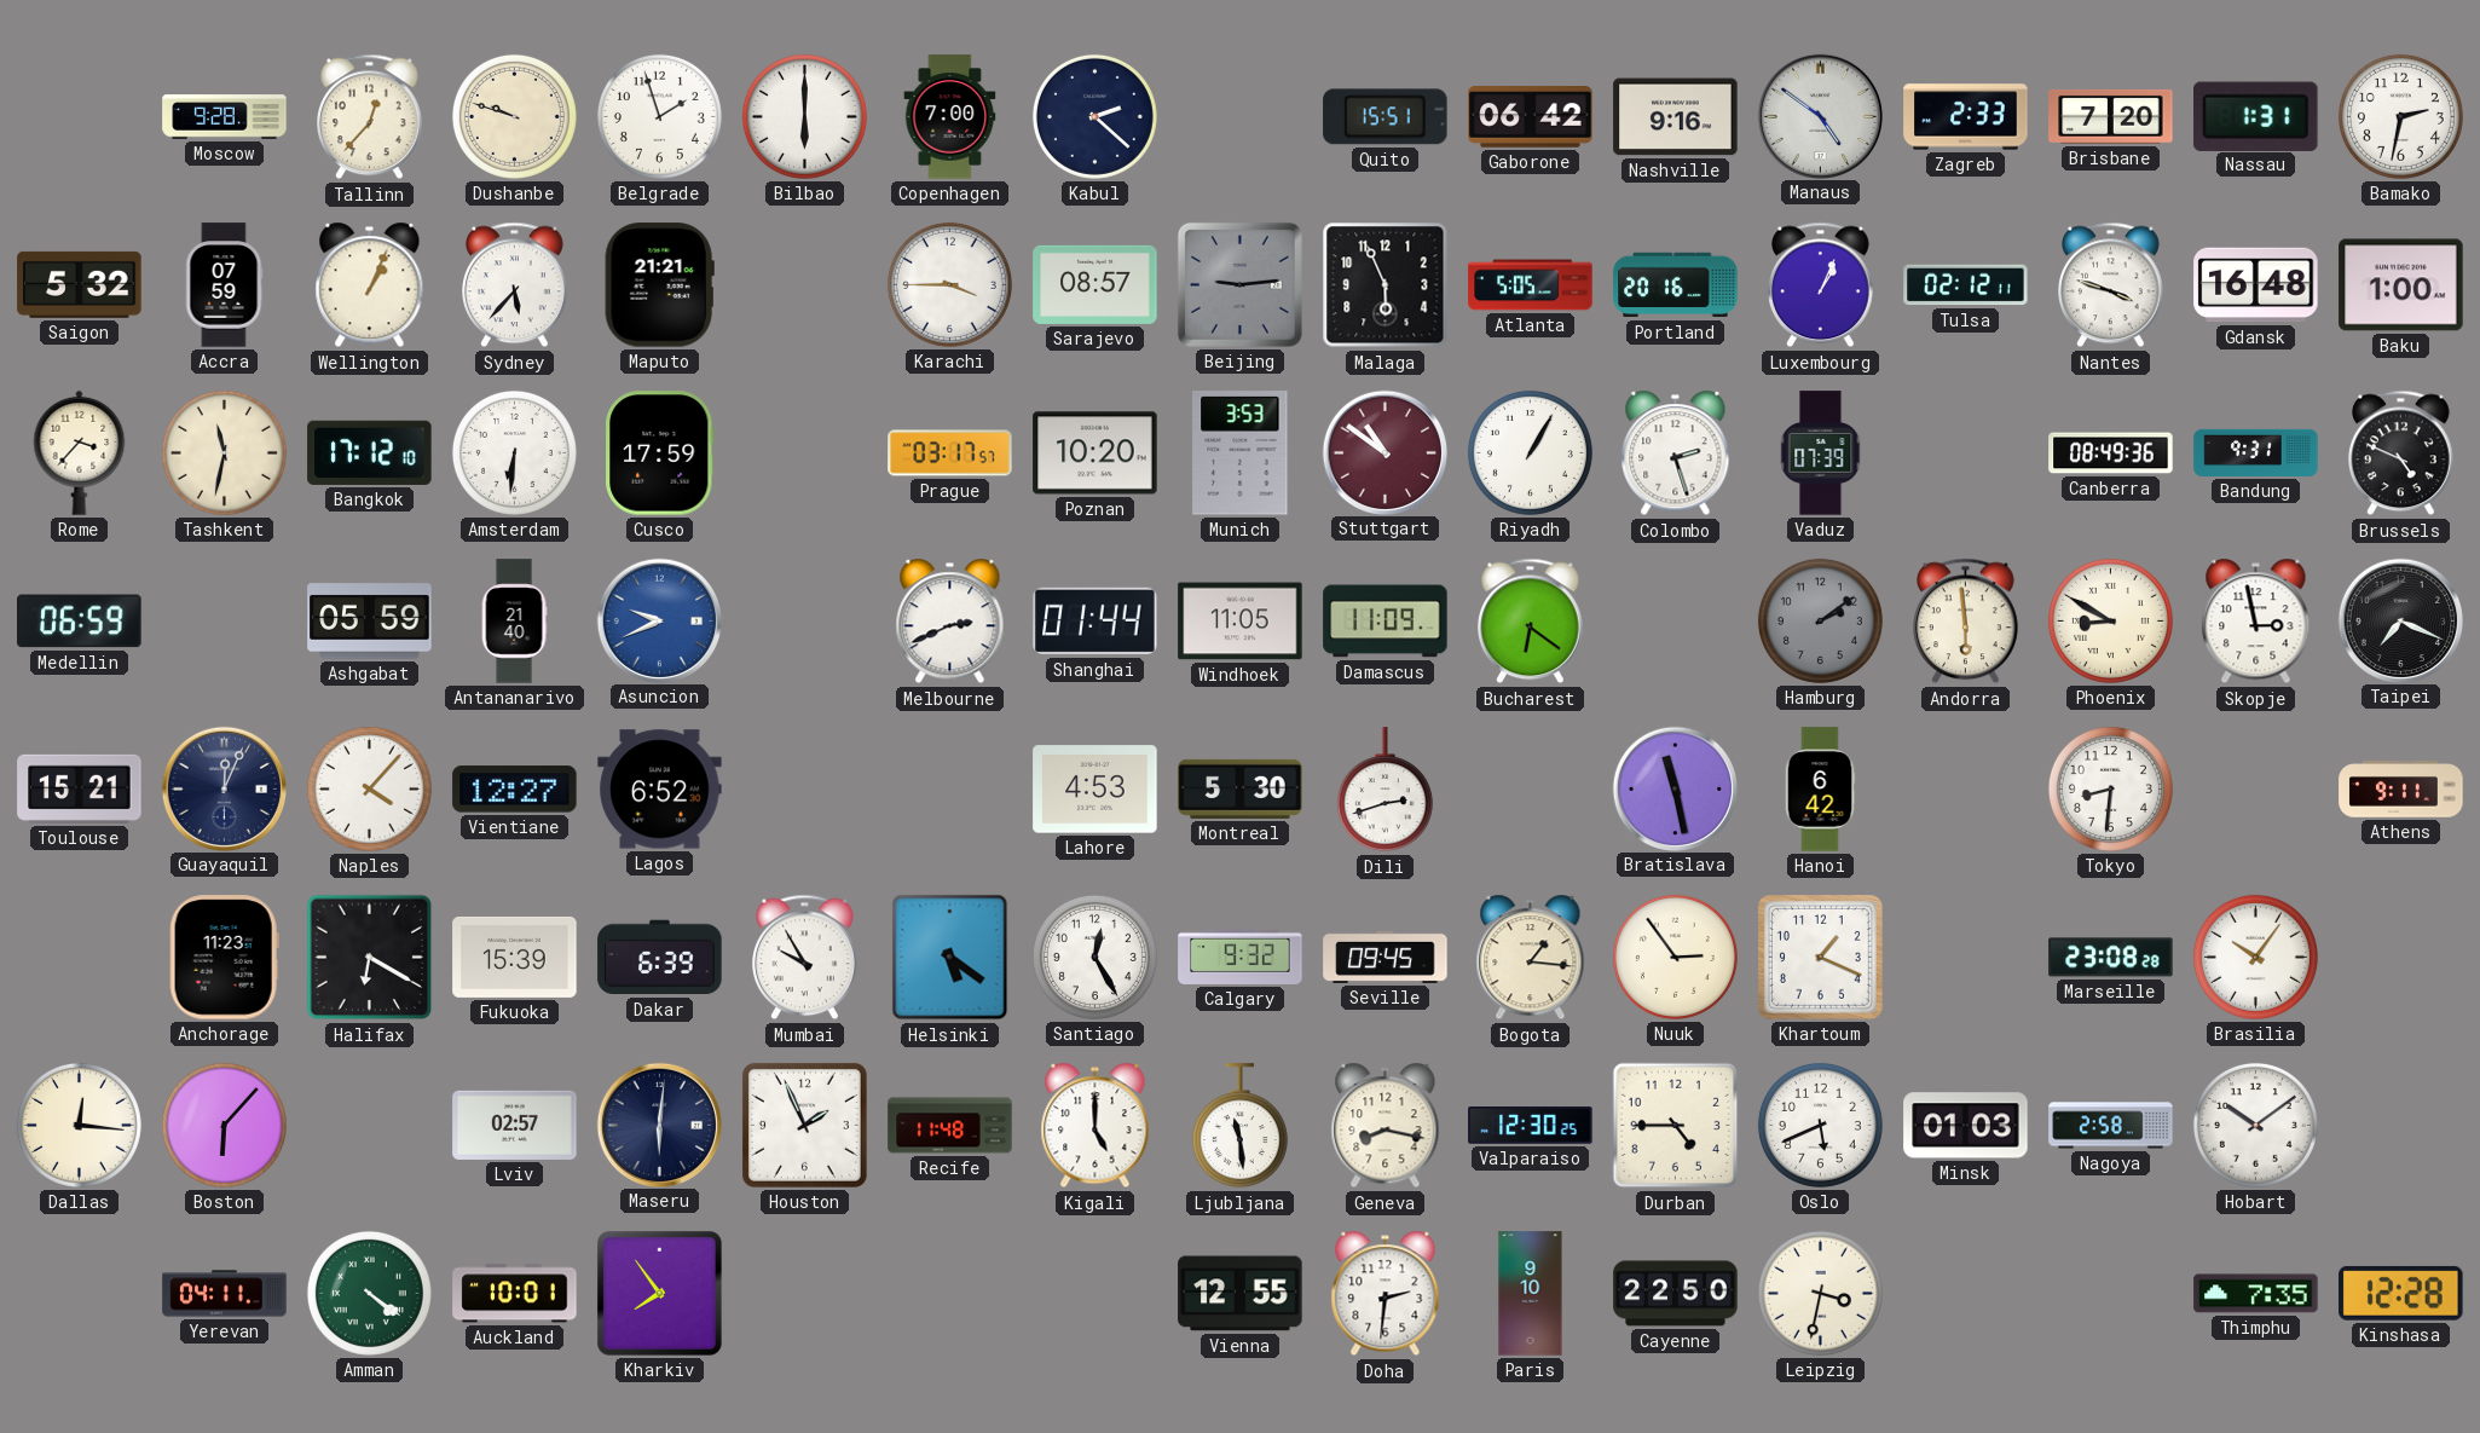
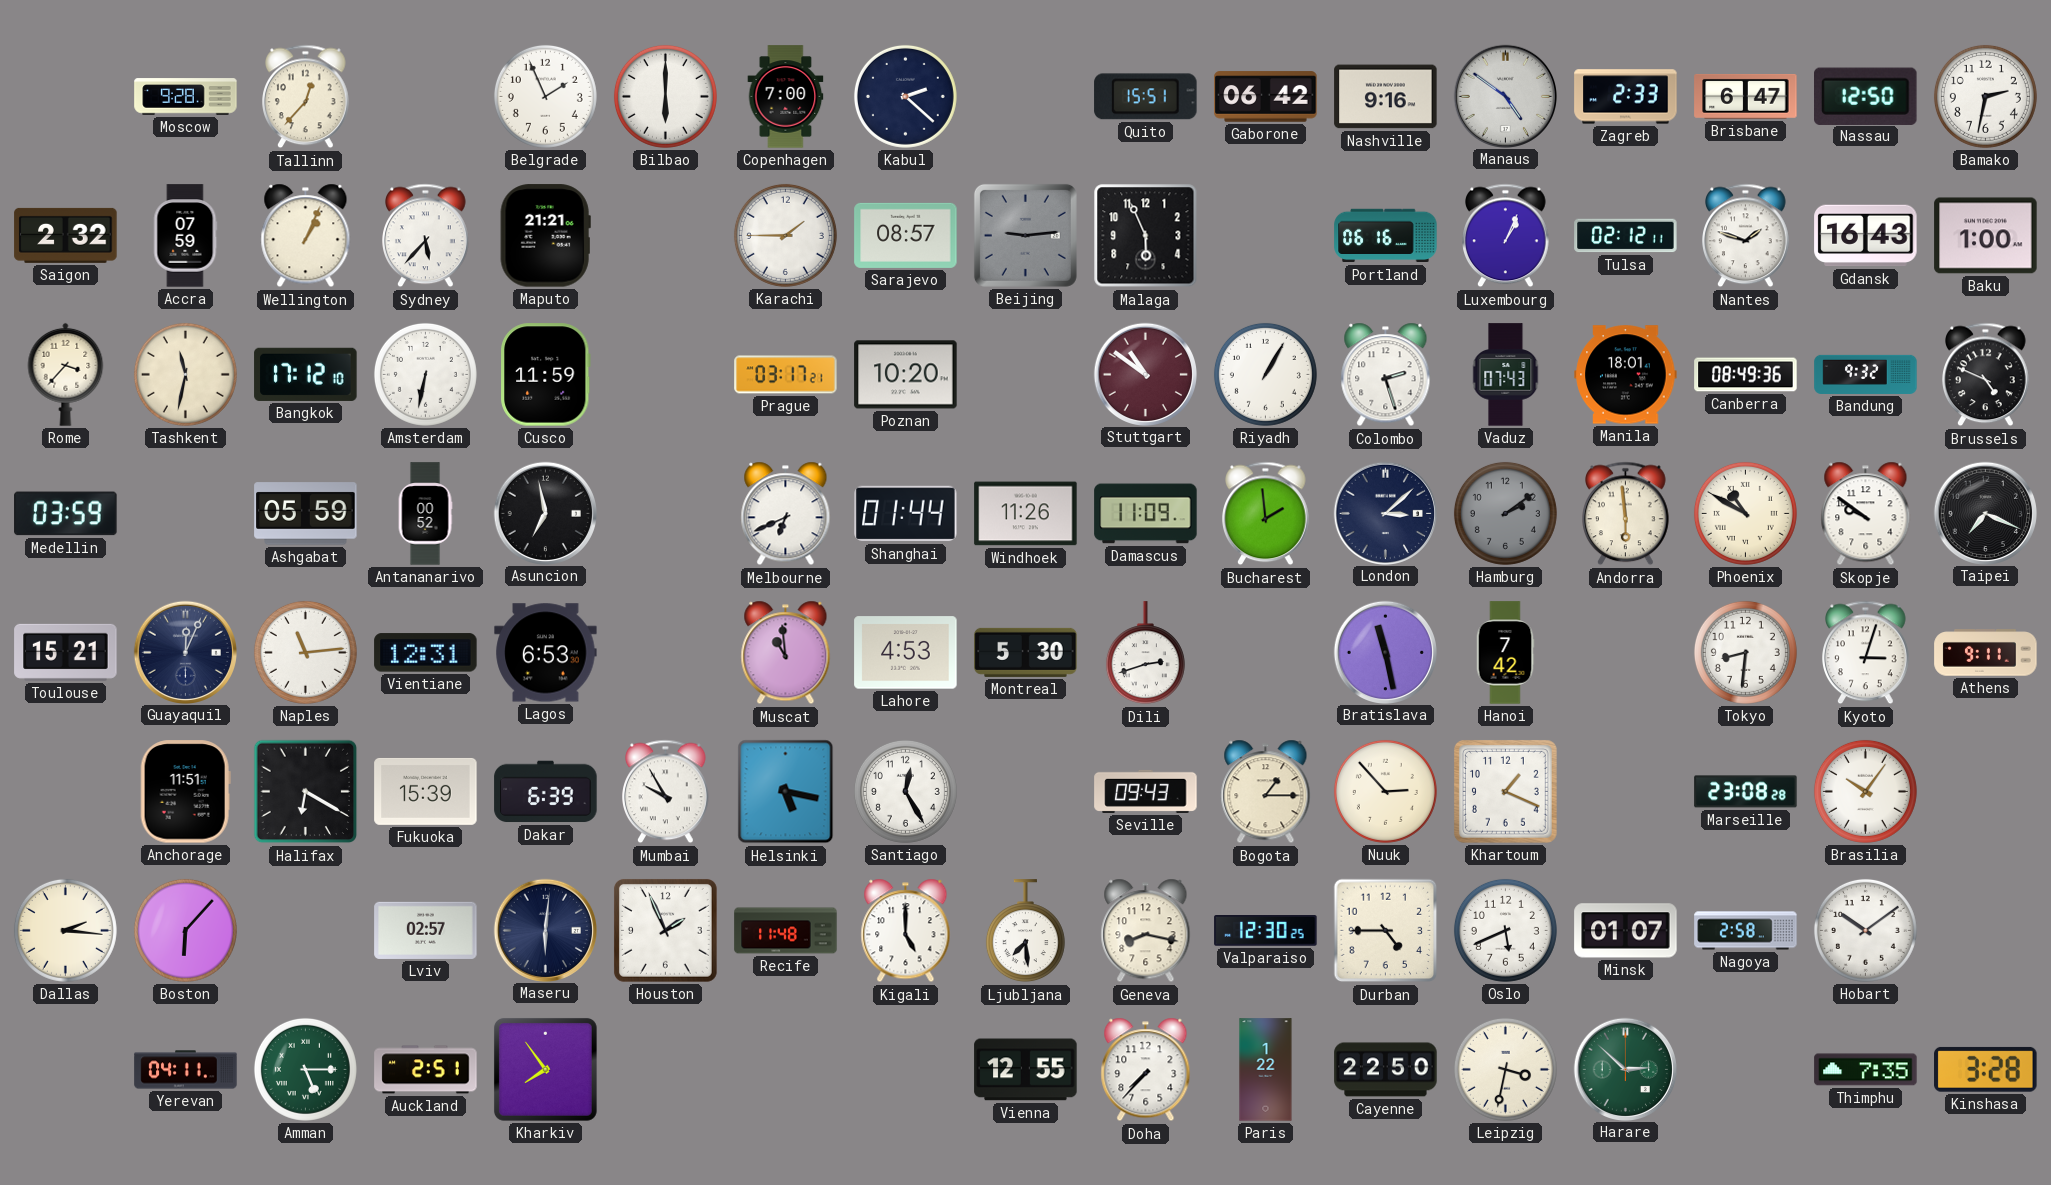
Dushanbe: 9:48 -> none (514, 116)
Belgrade: 1:57 -> 1:56 (545, 96)
Brisbane: 7:20 -> 6:47 (1746, 96)
Nassau: 1:31 -> 12:50 (1866, 96)
Saigon: 5:32 -> 2:32 (66, 235)
Karachi: 3:45 -> 1:45 (785, 235)
Atlanta: 5:05 -> none (1531, 285)
Portland: 20:16 -> 06:16 (1386, 236)
Nantes: 3:48 -> 1:48 (1746, 236)
Gdansk: 16:48 -> 16:43 (1866, 236)
Amsterdam: 6:31 -> 6:32 (425, 374)
Cusco: 17:59 -> 11:59 (546, 375)
Prague: 03:17:57 -> 03:17:21 (786, 375)
Munich: 3:53 -> none (1241, 453)
Vaduz: 07:39 -> 07:43 (1506, 375)
Manila: none -> 18:01 (1626, 375)
Bandung: 9:31 -> 9:32 (1866, 374)
Medellin: 06:59 -> 03:59 (66, 514)
Antananarivo: 21:40 -> 00:52 (425, 514)
Asuncion: 9:41 -> 6:58 (545, 513)
Asuncion dial: blue -> black (545, 513)
Melbourne: 2:41 -> 6:41 (786, 514)
Windhoek: 11:05 -> 11:26 (1026, 514)
Bucharest: 6:21 -> 1:59 (1266, 514)
London: none -> 3:08 (1385, 513)
Phoenix: 8:50 -> 10:50 (1745, 513)
Skopje: 2:58 -> 9:51 (1866, 514)
Naples: 4:07 -> 11:14 (305, 652)
Vientiane: 12:27 -> 12:31 (426, 653)
Lagos: 6:52 -> 6:53 (546, 653)
Muscat: none -> 10:59 (786, 653)
Hanoi: 6:42 -> 7:42 (1505, 653)
Kyoto: none -> 3:03 (1866, 653)
Anchorage: 11:23 -> 11:51 (185, 792)
Helsinki: 5:21 -> 5:17 (786, 792)
Calgary: 9:32 -> none (1241, 957)
Seville: 09:45 -> 09:43 (1146, 791)
Bogota: 1:16 -> 1:15 (1266, 792)
Nuuk: 2:54 -> 2:53 (1385, 791)
Dallas: 12:16 -> 2:16 (65, 930)
Ljubljana: 11:29 -> 7:29 (1025, 931)
Minsk: 01:03 -> 01:07 (1626, 931)
Amman: 4:21 -> 5:15 (305, 1069)
Auckland: 10:01 -> 2:51 (426, 1070)
Doha: 2:31 -> 7:37 (1146, 1070)
Paris: 9:10 -> 1:22 (1266, 1070)
Harare: none -> 2:52 (1625, 1069)
Kinshasa: 12:28 -> 3:28 (1986, 1069)
